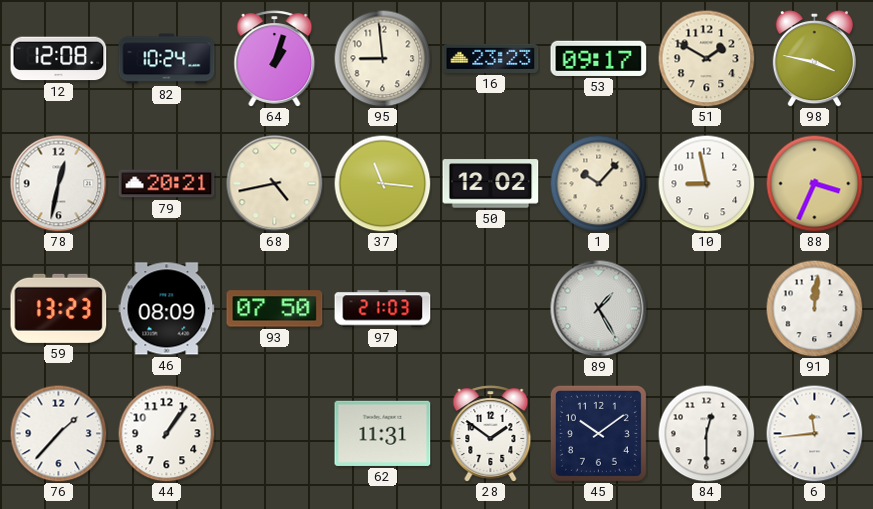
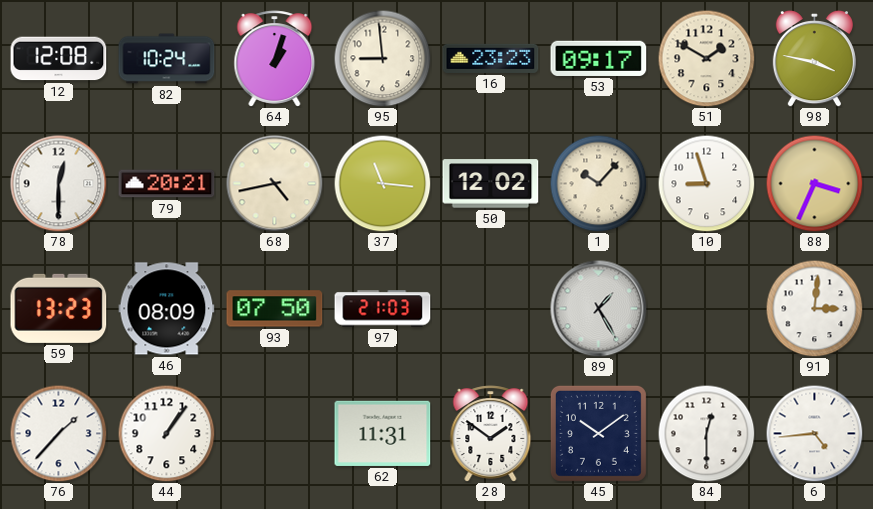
78: 12:32 -> 12:30 (59, 184)
10: 8:58 -> 8:57 (706, 183)
91: 12:01 -> 3:01 (814, 308)
6: 11:44 -> 4:44 (814, 433)
